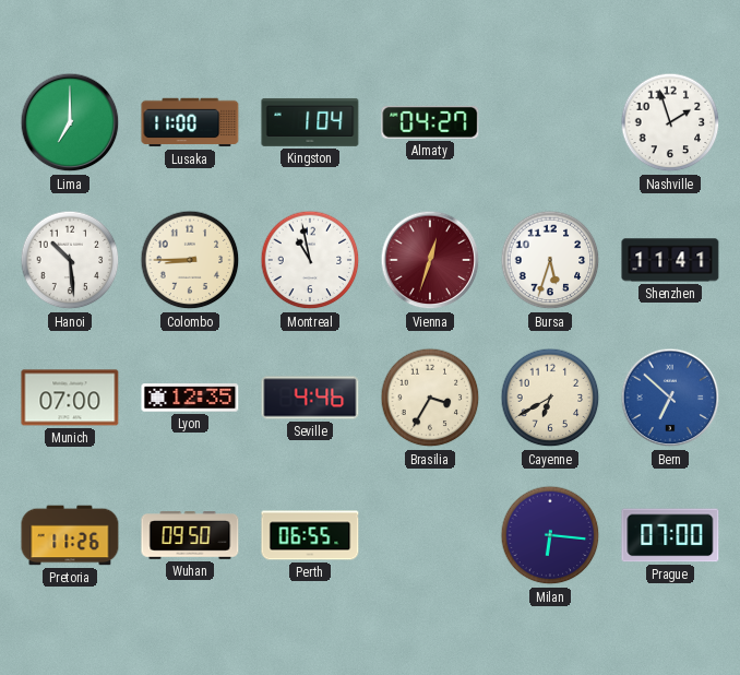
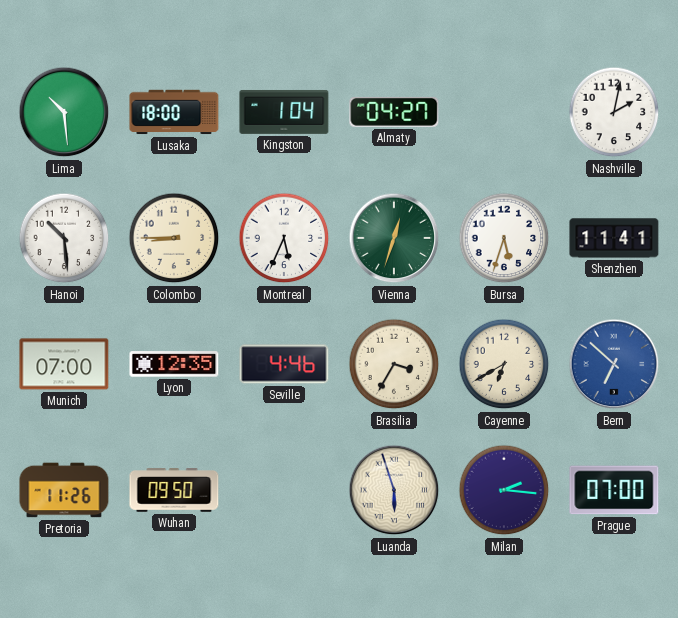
Lima: 7:00 -> 10:29 (64, 112)
Lusaka: 11:00 -> 18:00 (174, 112)
Nashville: 1:57 -> 2:02 (614, 112)
Montreal: 10:58 -> 5:34 (284, 238)
Vienna dial: burgundy -> green (394, 238)
Perth: 06:55 -> none (310, 535)
Luanda: none -> 5:57 (394, 490)
Milan: 6:16 -> 2:16 (504, 490)
